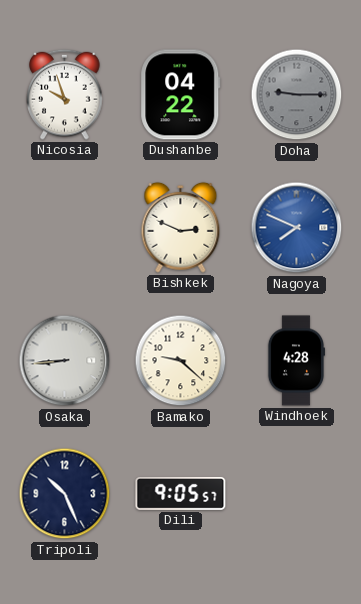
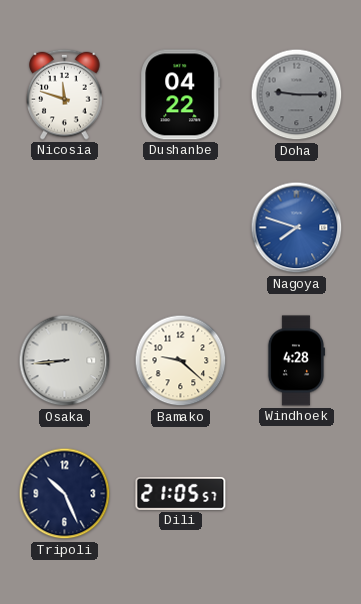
Nicosia: 9:57 -> 11:48 (65, 94)
Bishkek: 2:49 -> none (181, 227)
Nagoya: 7:49 -> 7:48 (297, 228)
Dili: 9:05 -> 21:05 (181, 493)
